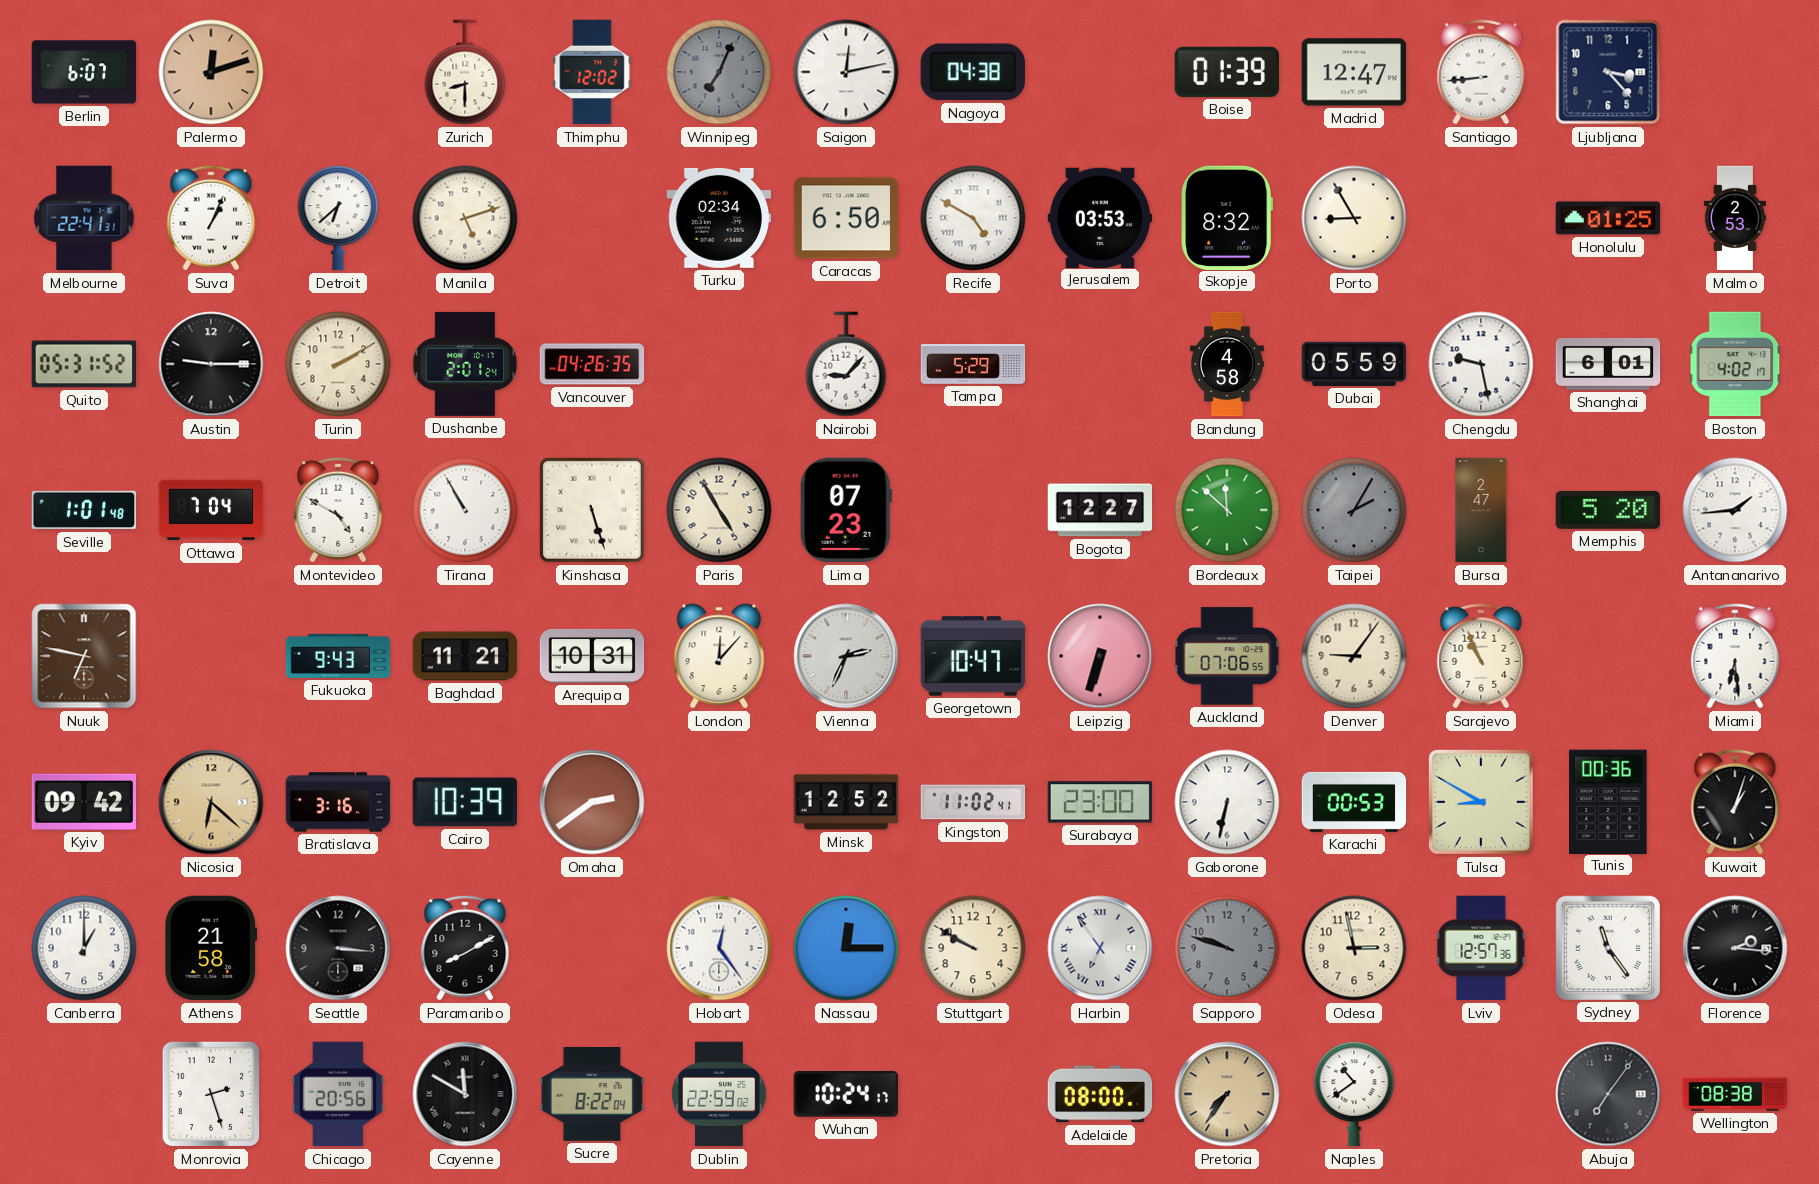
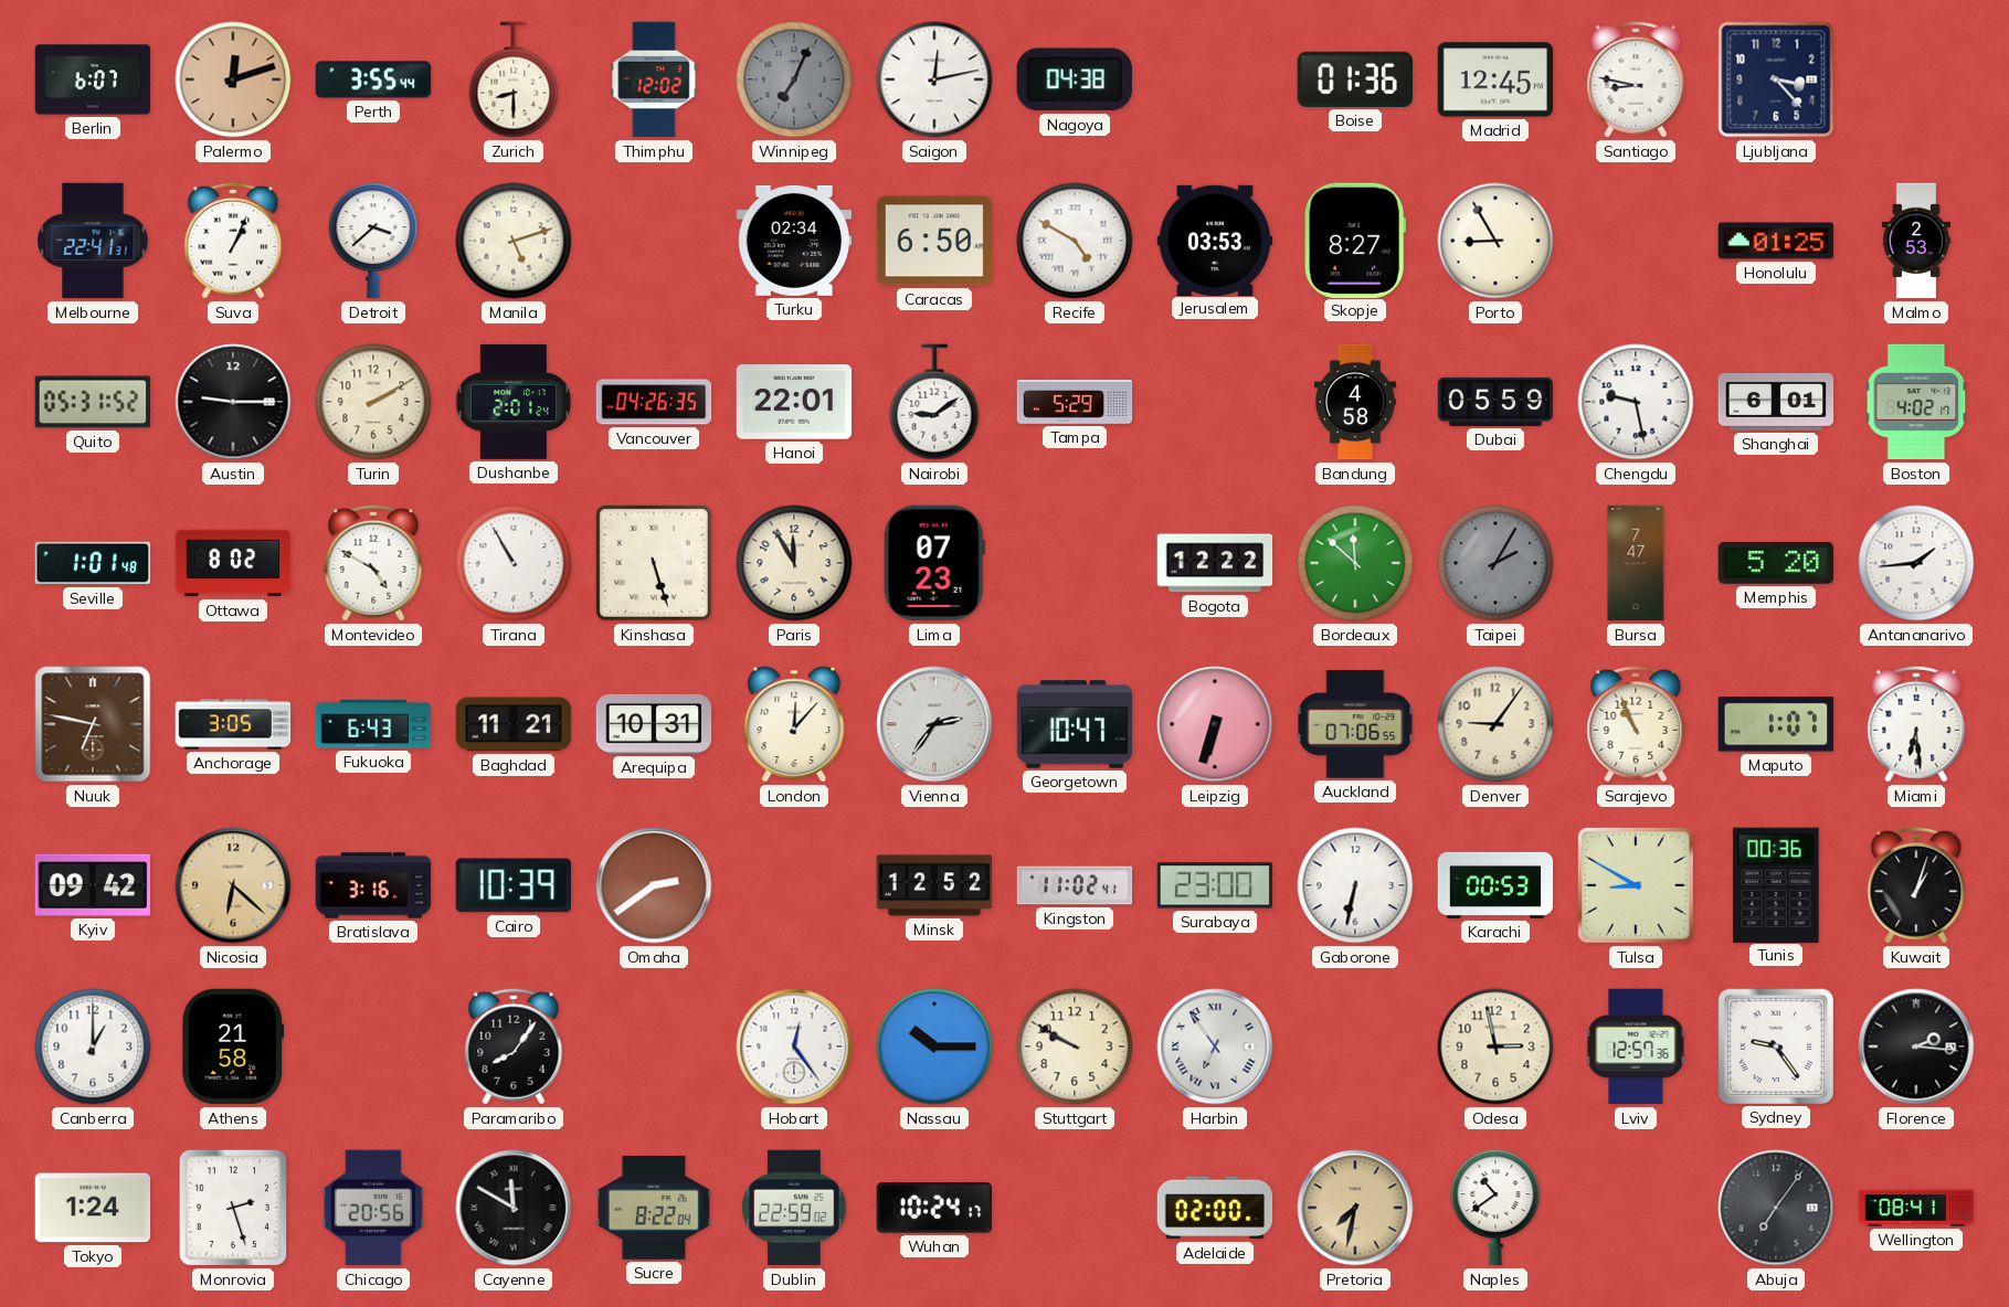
Perth: none -> 3:55 (373, 79)
Boise: 01:39 -> 01:36 (1354, 79)
Madrid: 12:47 -> 12:45 (1495, 79)
Santiago: 8:44 -> 8:47 (1636, 79)
Detroit: 6:38 -> 3:38 (373, 241)
Skopje: 8:32 -> 8:27 (1355, 240)
Hanoi: none -> 22:01 (794, 402)
Nairobi: 9:07 -> 9:09 (934, 402)
Ottawa: 7:04 -> 8:02 (233, 563)
Paris: 4:55 -> 11:55 (794, 563)
Bogota: 12:27 -> 12:22 (1215, 563)
Bursa: 2:47 -> 7:47 (1636, 563)
Anchorage: none -> 3:05 (233, 724)
Fukuoka: 9:43 -> 6:43 (373, 724)
Vienna: 2:34 -> 2:36 (934, 724)
Maputo: none -> 1:07 (1776, 724)
Seattle: 3:16 -> none (338, 948)
Paramaribo: 8:10 -> 8:06 (514, 1046)
Nassau: 12:15 -> 10:15 (934, 1046)
Sapporo: 9:48 -> none (1227, 948)
Sydney: 11:24 -> 9:24 (1775, 1045)
Tokyo: none -> 1:24 (93, 1208)
Adelaide: 08:00 -> 02:00 (1215, 1208)
Pretoria: 7:36 -> 7:32 (1355, 1208)
Wellington: 08:38 -> 08:41 (1916, 1208)
